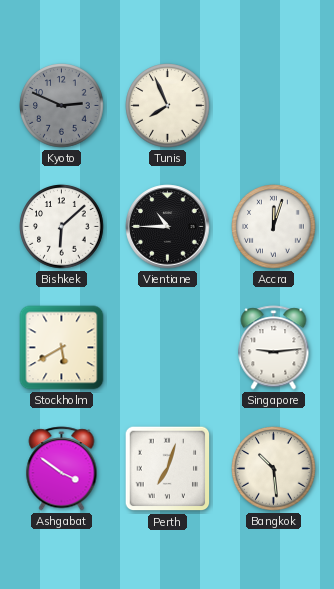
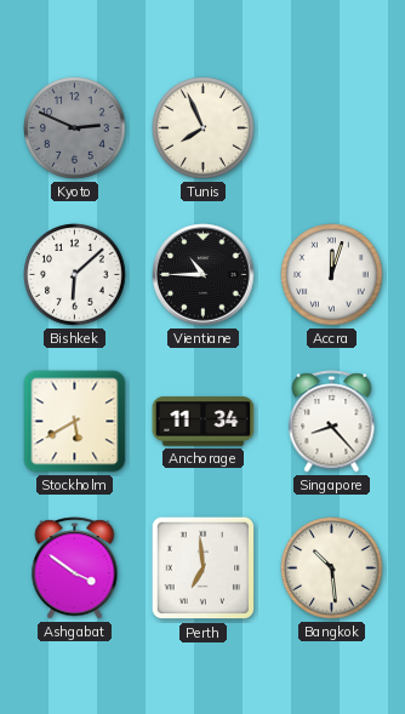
Anchorage: none -> 11:34 (204, 422)
Singapore: 9:14 -> 8:23 (332, 422)
Perth: 7:03 -> 6:59 (204, 569)
